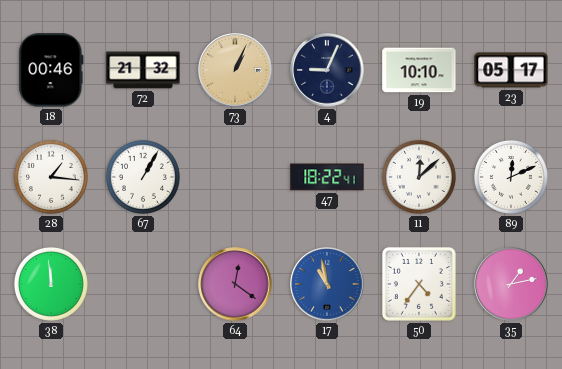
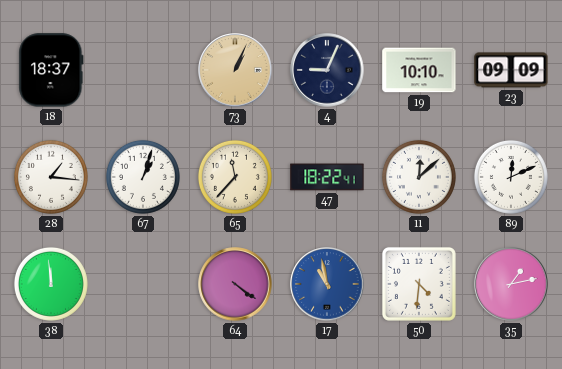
18: 00:46 -> 18:37 (51, 70)
72: 21:32 -> none (143, 70)
23: 05:17 -> 09:09 (511, 70)
67: 1:05 -> 1:03 (143, 177)
65: none -> 11:37 (235, 177)
64: 12:21 -> 4:21 (235, 284)
50: 4:36 -> 4:31 (419, 284)
